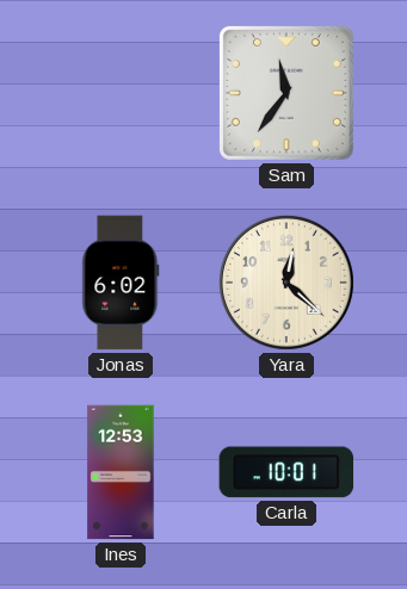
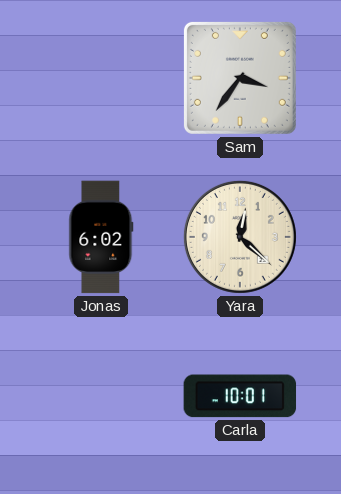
Sam: 11:36 -> 3:36 (240, 78)
Ines: 12:53 -> none (121, 472)
